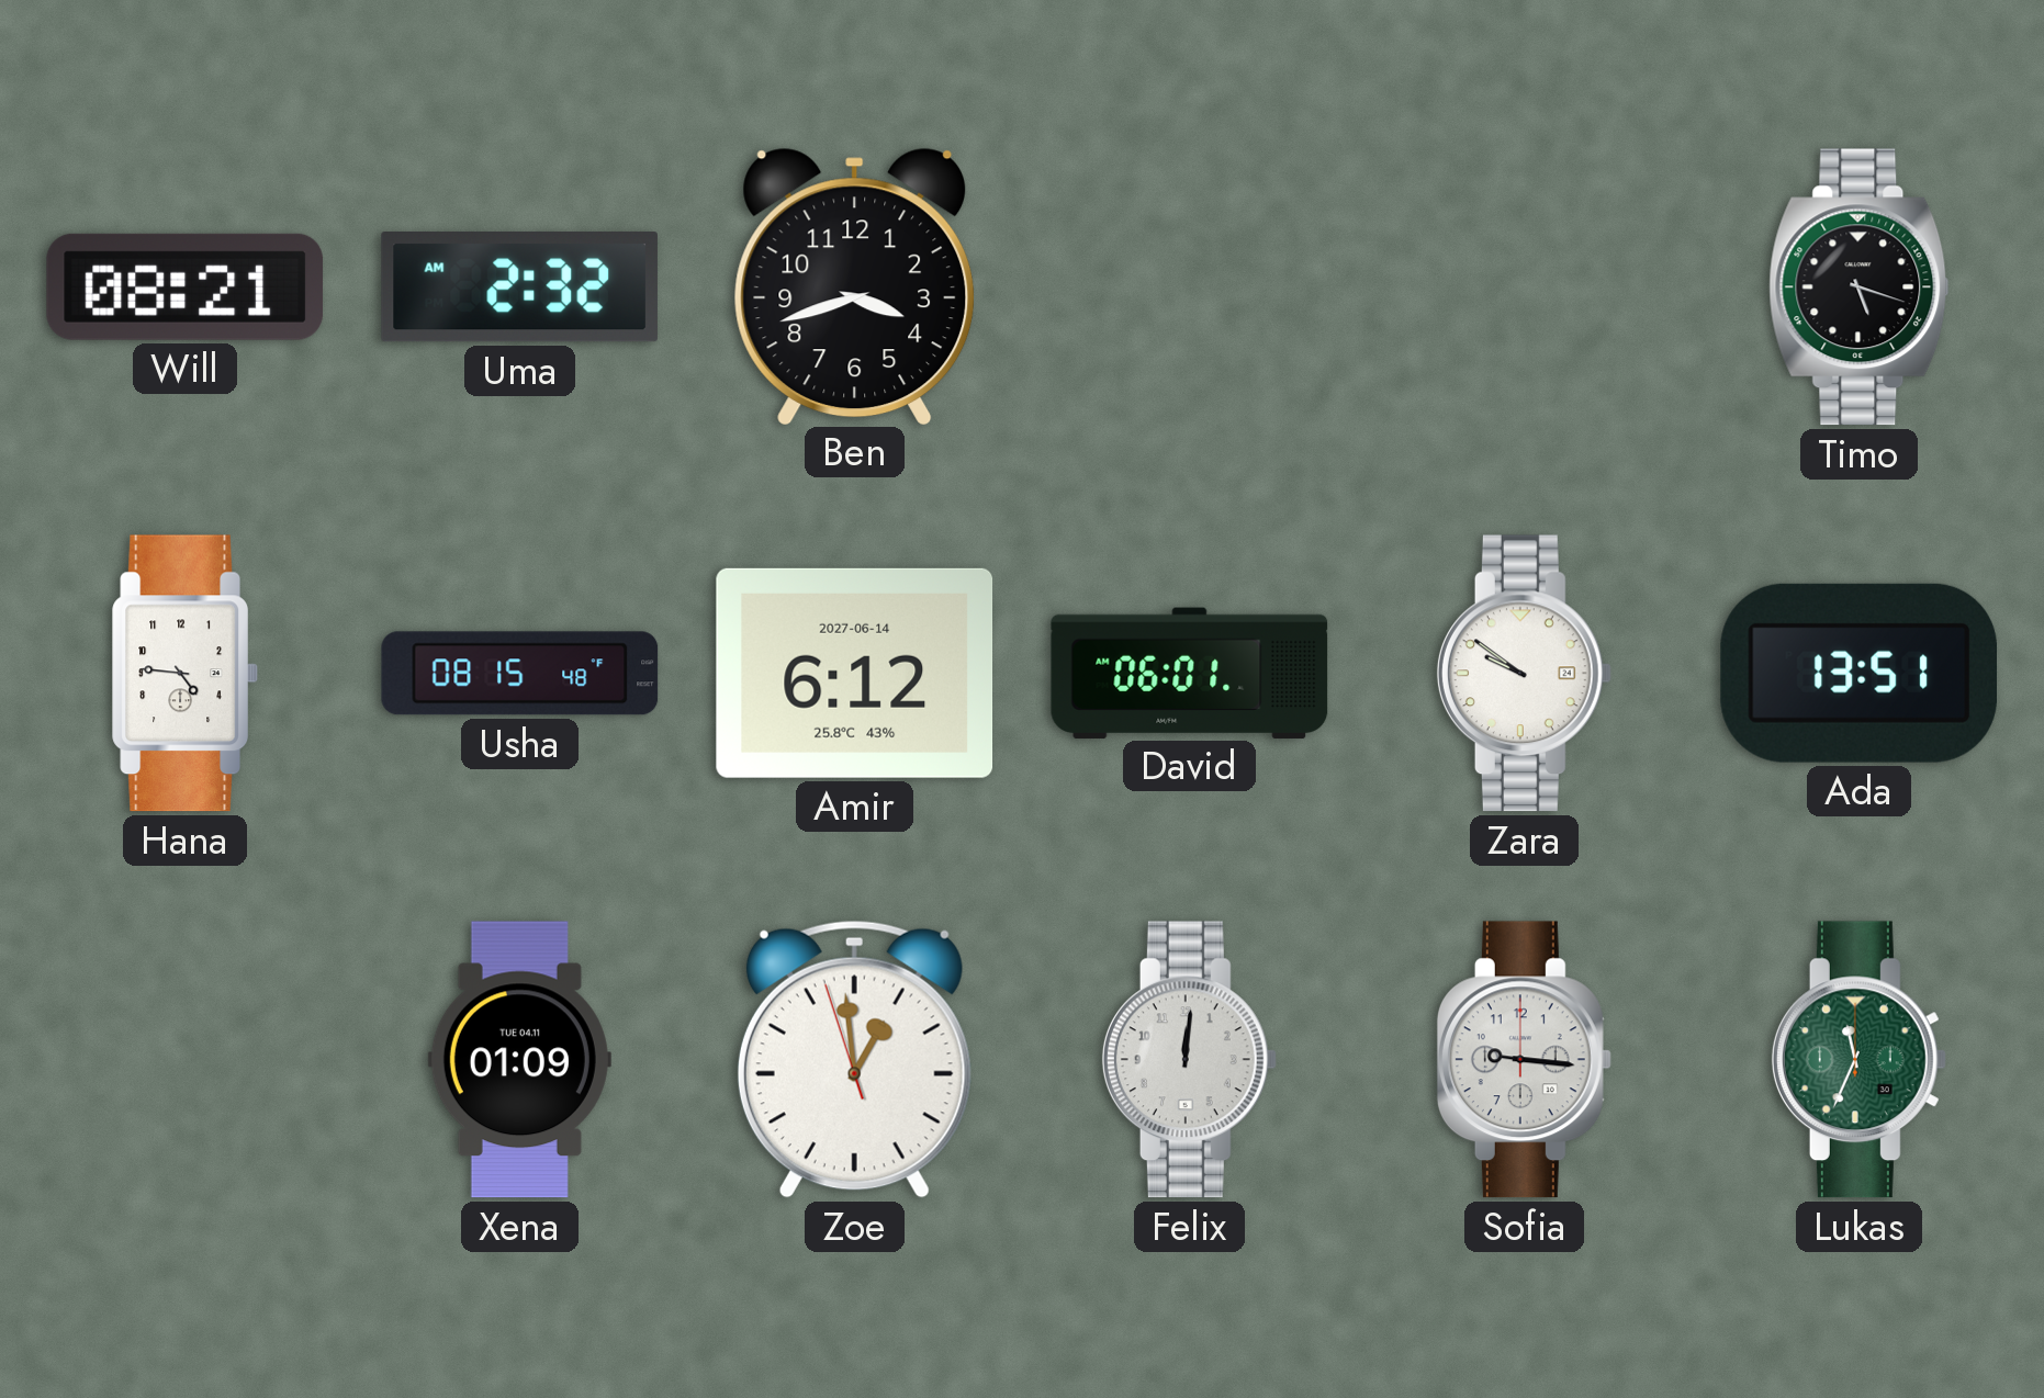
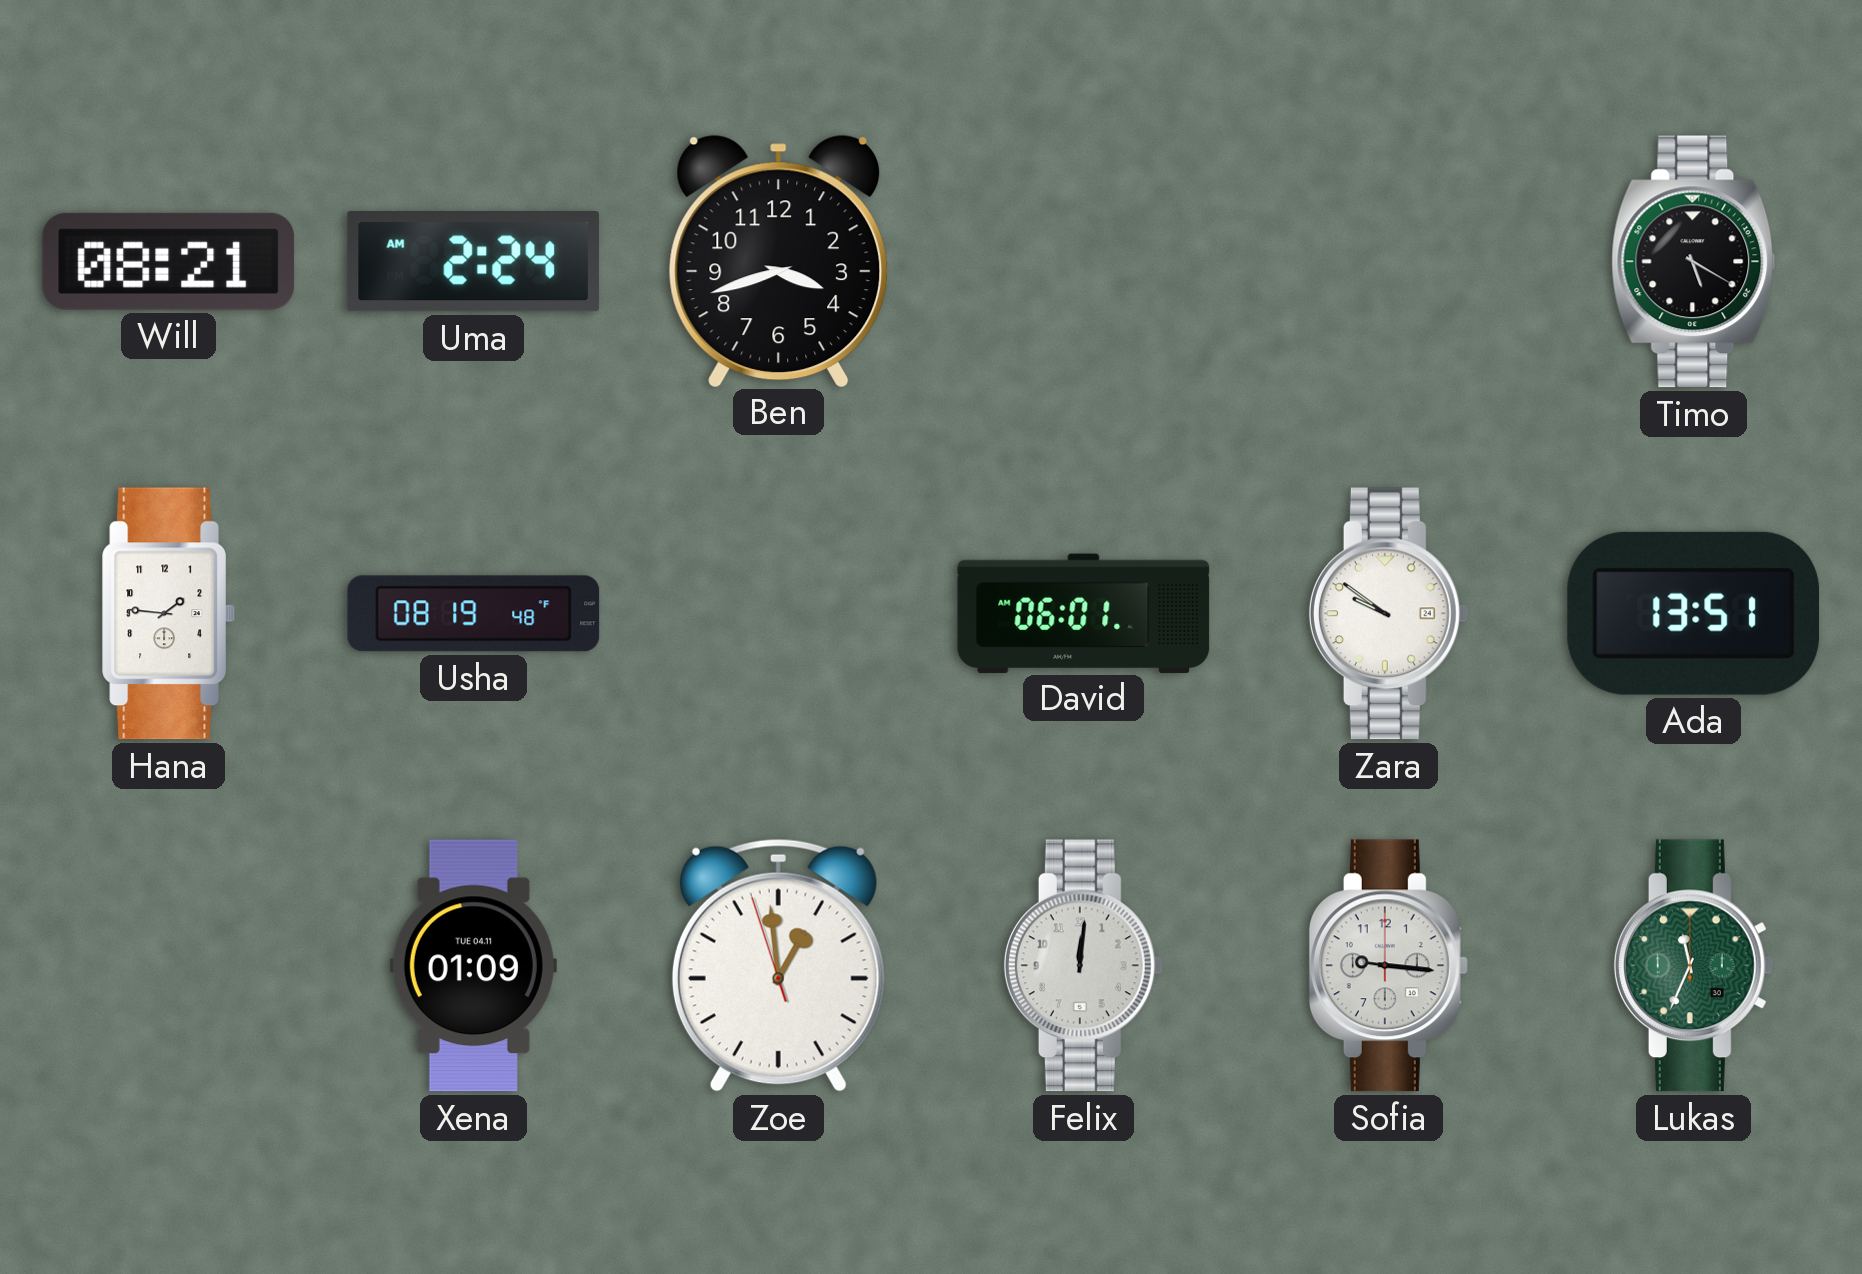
Uma: 2:32 -> 2:24 (473, 262)
Timo: 5:18 -> 5:20 (1694, 262)
Hana: 4:46 -> 1:46 (168, 614)
Usha: 08:15 -> 08:19 (474, 614)
Amir: 6:12 -> none (855, 673)
